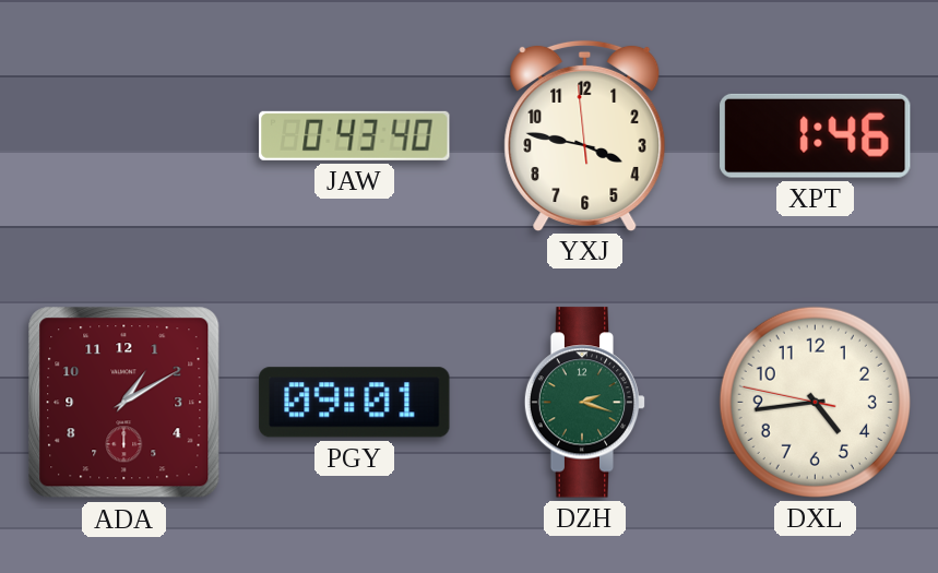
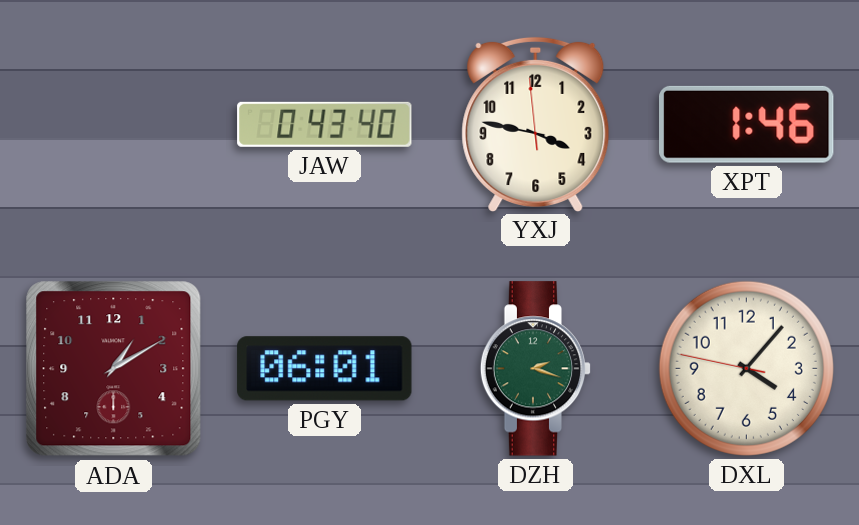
PGY: 09:01 -> 06:01 (325, 369)
DXL: 4:43 -> 4:06 (746, 368)
